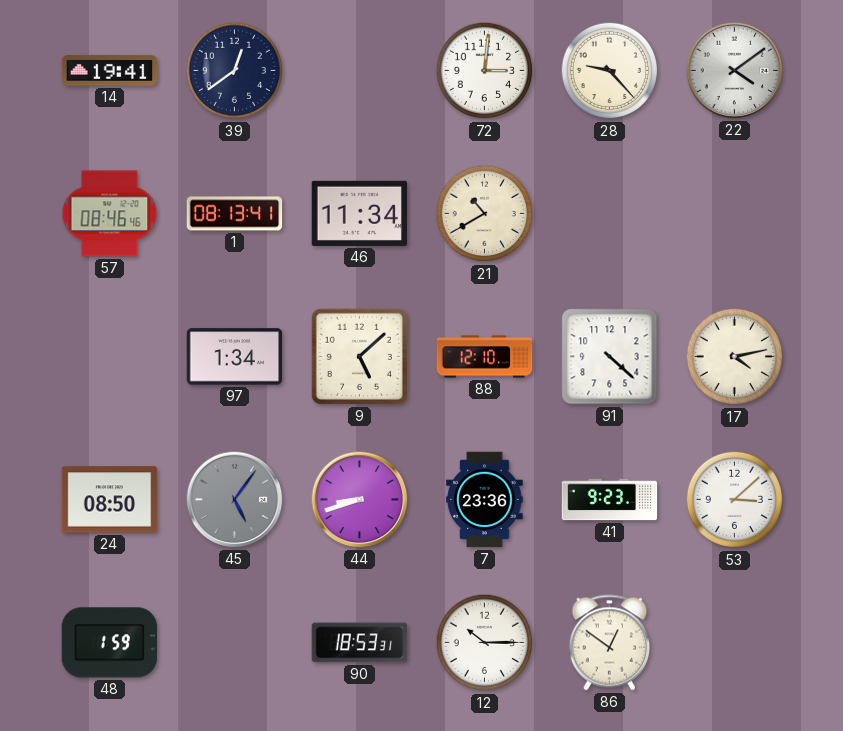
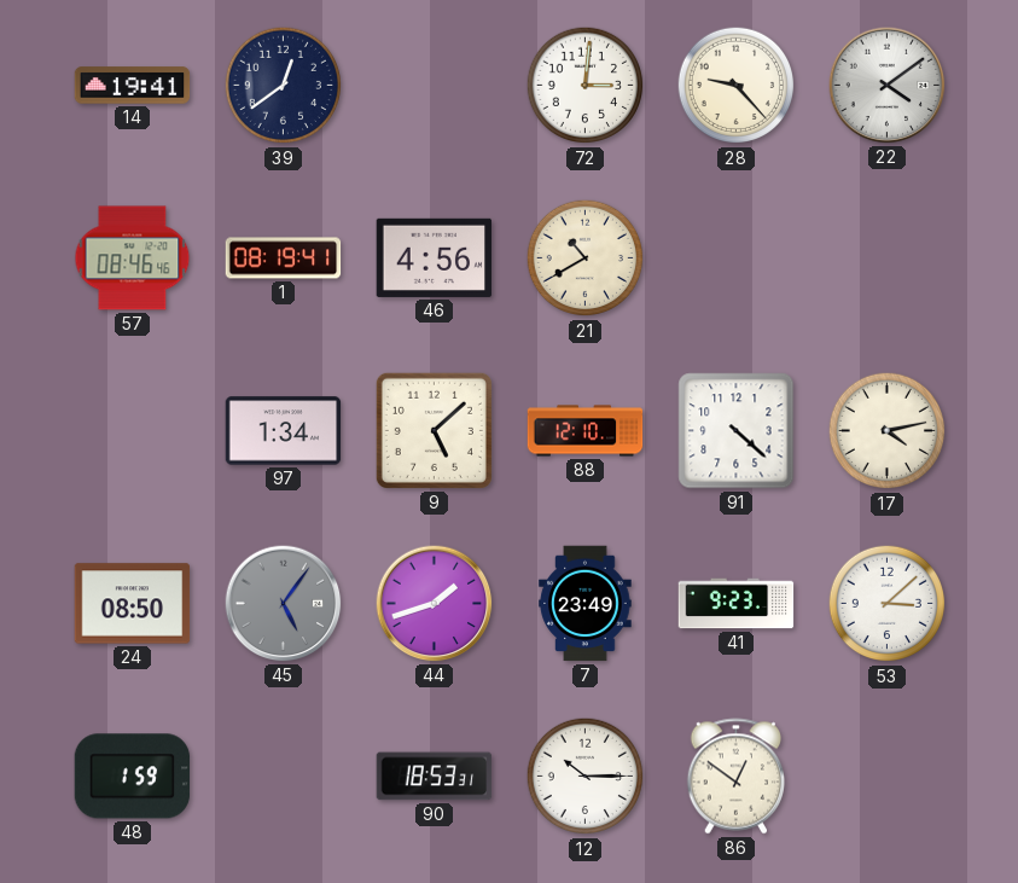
1: 08:13 -> 08:19 (284, 258)
46: 11:34 -> 4:56 (435, 257)
44: 8:42 -> 1:42 (435, 604)
7: 23:36 -> 23:49 (586, 604)
